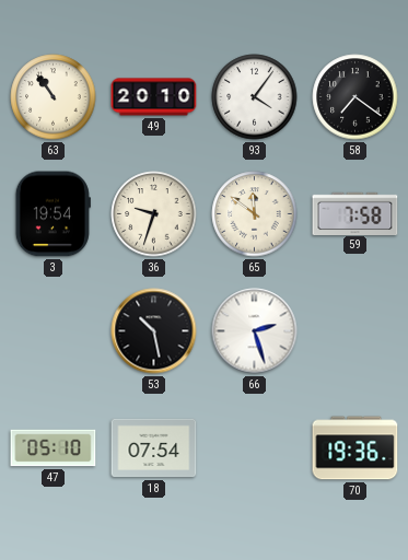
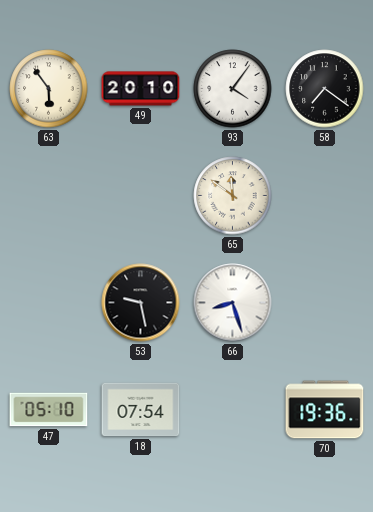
63: 10:54 -> 5:54 (49, 89)
3: 19:54 -> none (53, 214)
36: 9:33 -> none (154, 214)
59: 7:58 -> none (355, 213)
53: 10:28 -> 9:28 (141, 303)
66: 2:27 -> 8:27 (233, 303)
